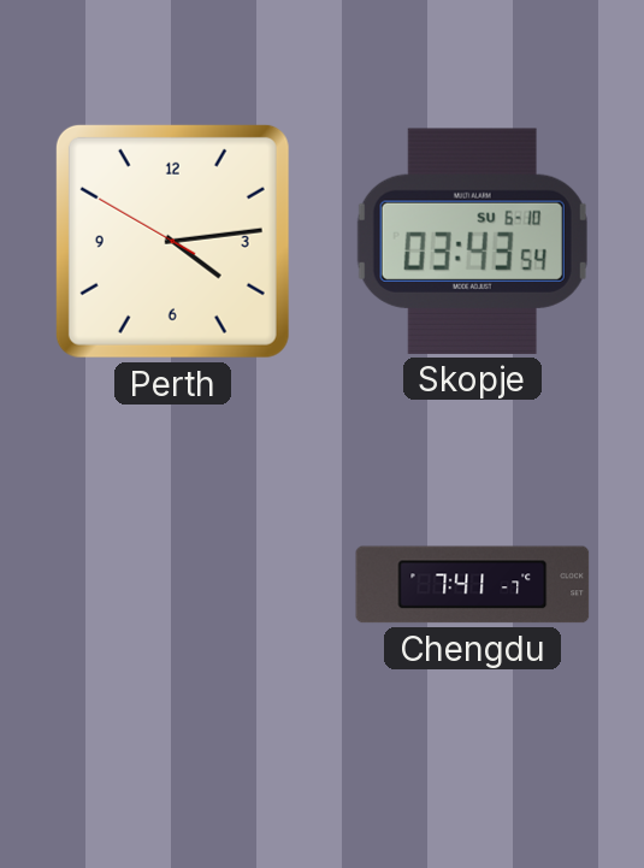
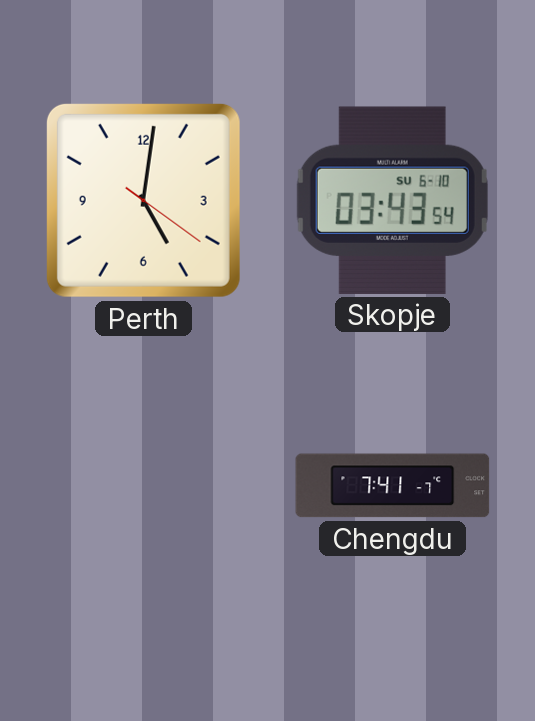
Perth: 4:13 -> 5:01 (143, 200)
